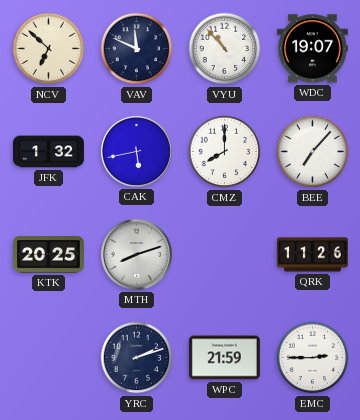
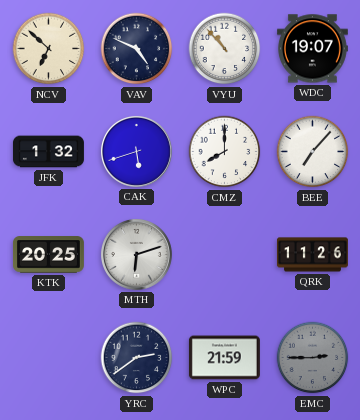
VAV: 11:49 -> 4:49 (137, 49)
CAK: 5:43 -> 5:42 (136, 151)
MTH: 8:12 -> 6:12 (136, 254)
YRC: 2:12 -> 2:39 (137, 358)
EMC dial: white -> grey (313, 358)
